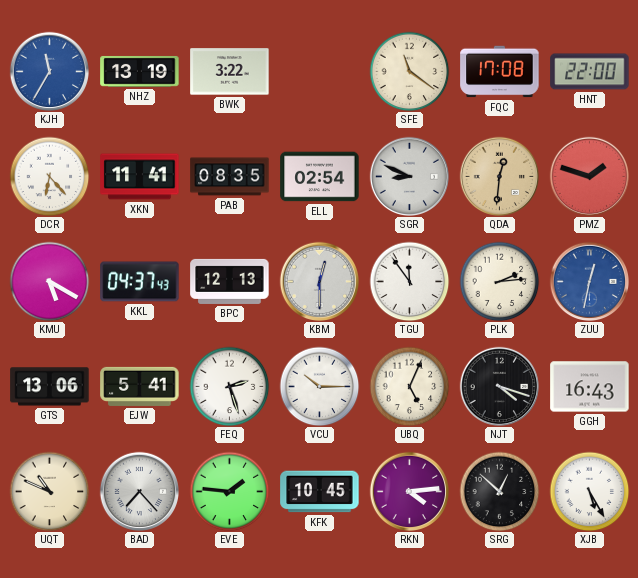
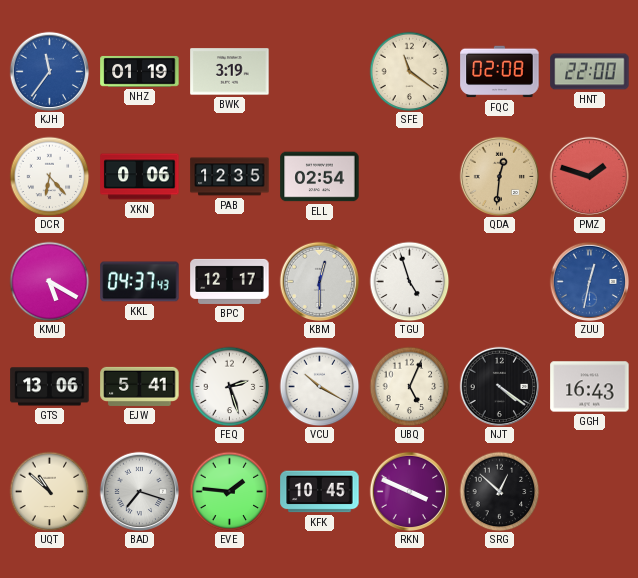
KJH: 11:35 -> 11:36 (49, 71)
NHZ: 13:19 -> 01:19 (140, 71)
BWK: 3:22 -> 3:19 (230, 72)
FQC: 17:08 -> 02:08 (500, 72)
XKN: 11:41 -> 0:06 (140, 177)
PAB: 08:35 -> 12:35 (230, 177)
SGR: 8:49 -> none (409, 176)
BPC: 12:13 -> 12:17 (230, 281)
TGU: 11:54 -> 4:57 (409, 281)
PLK: 2:14 -> none (499, 281)
VCU: 10:15 -> 10:20 (319, 386)
NJT: 4:18 -> 4:21 (499, 386)
UQT: 10:49 -> 10:52 (49, 491)
BAD: 7:23 -> 7:18 (139, 491)
RKN: 4:14 -> 3:49 (409, 491)
XJB: 5:25 -> none (589, 491)
